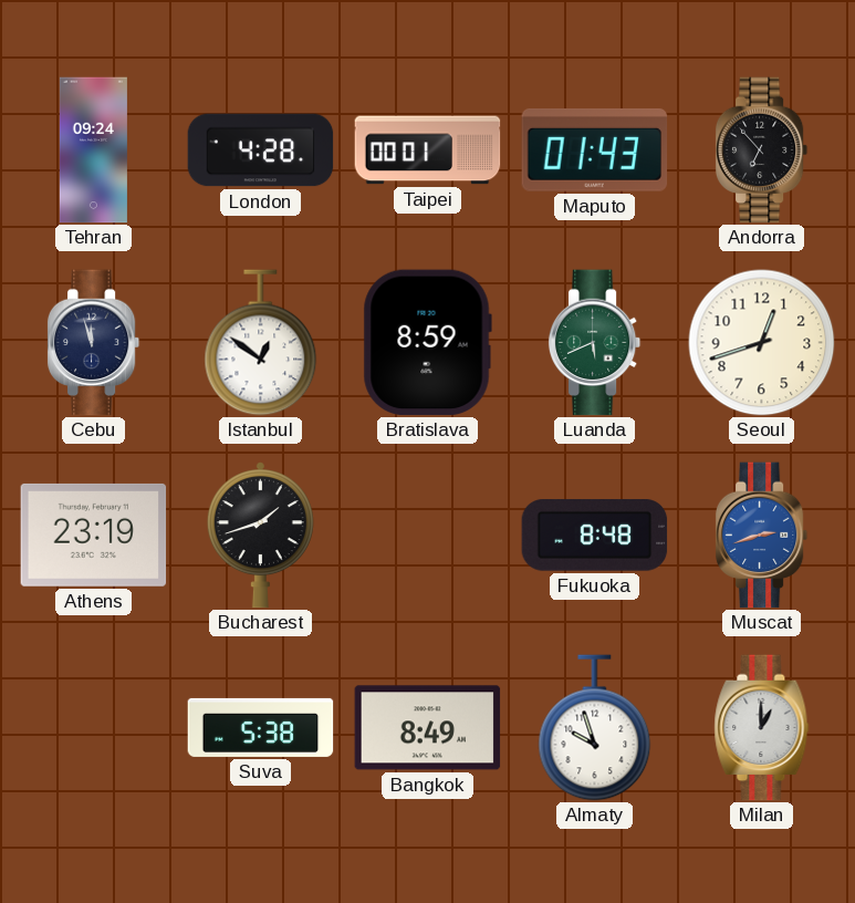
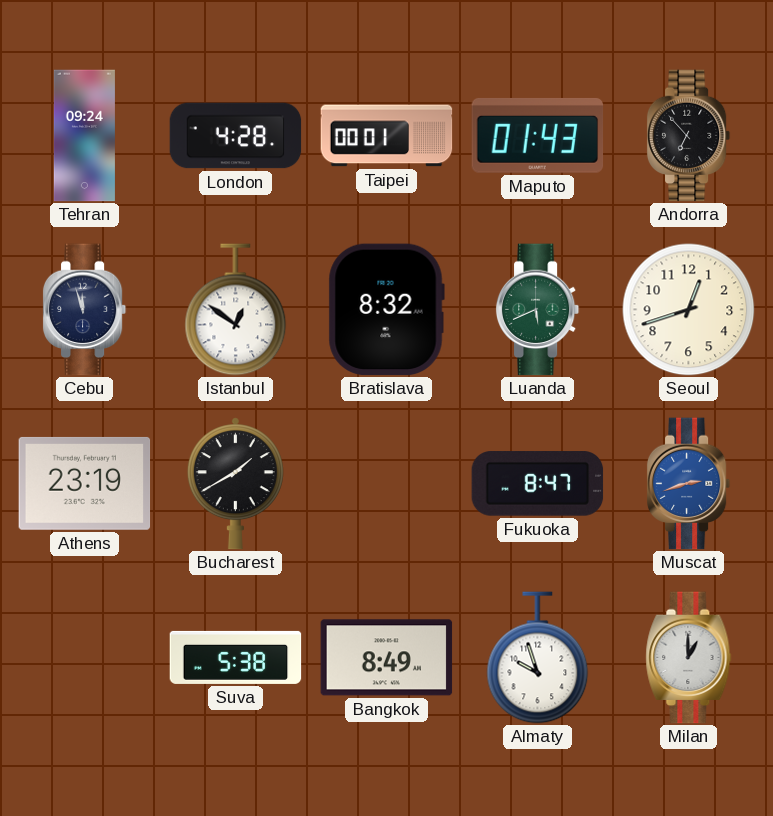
Bratislava: 8:59 -> 8:32 (386, 310)
Bucharest: 1:42 -> 1:40 (235, 484)
Fukuoka: 8:48 -> 8:47 (538, 484)
